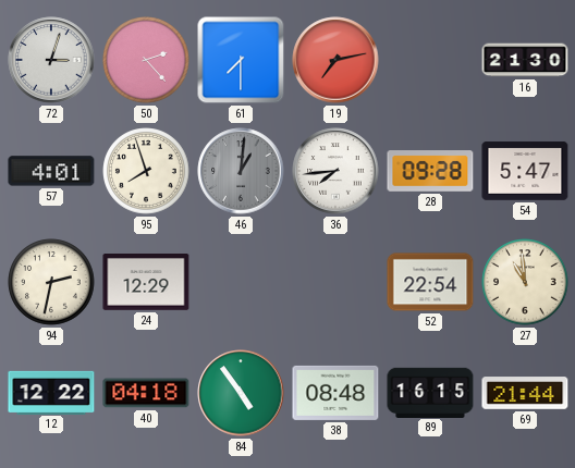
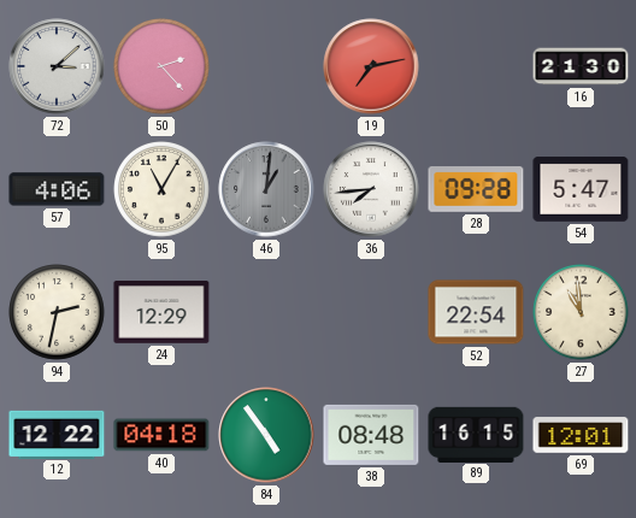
72: 3:03 -> 3:08 (57, 66)
61: 7:30 -> none (241, 60)
57: 4:01 -> 4:06 (57, 189)
95: 7:57 -> 11:05 (161, 189)
69: 21:44 -> 12:01 (581, 435)
